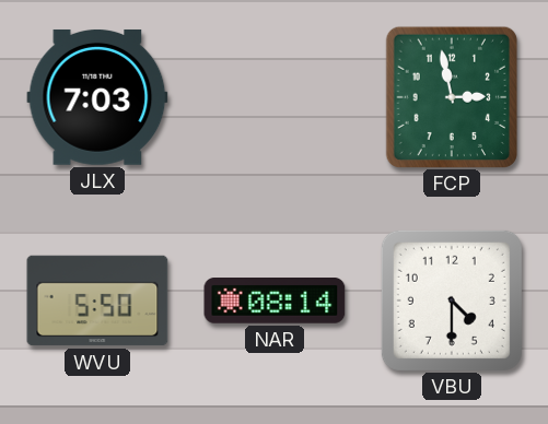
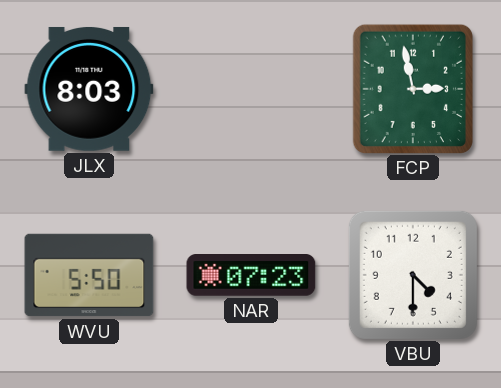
JLX: 7:03 -> 8:03 (89, 89)
NAR: 08:14 -> 07:23 (251, 276)
